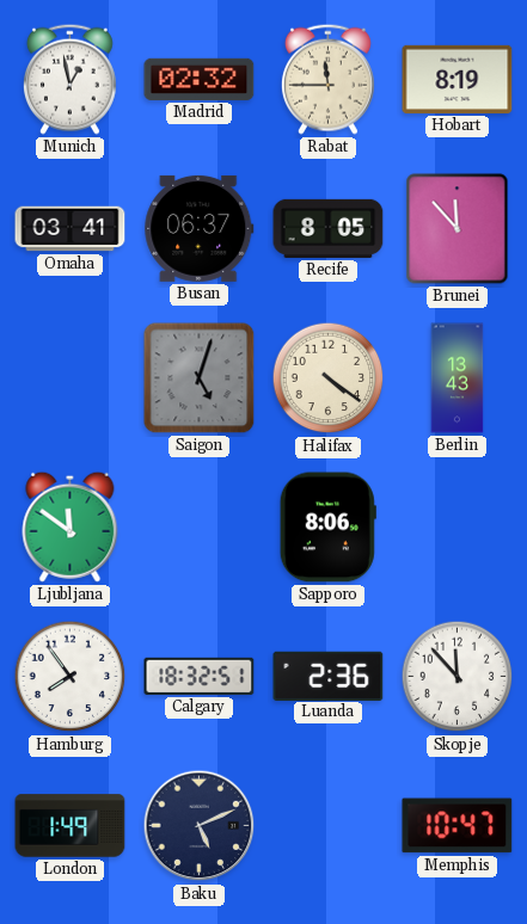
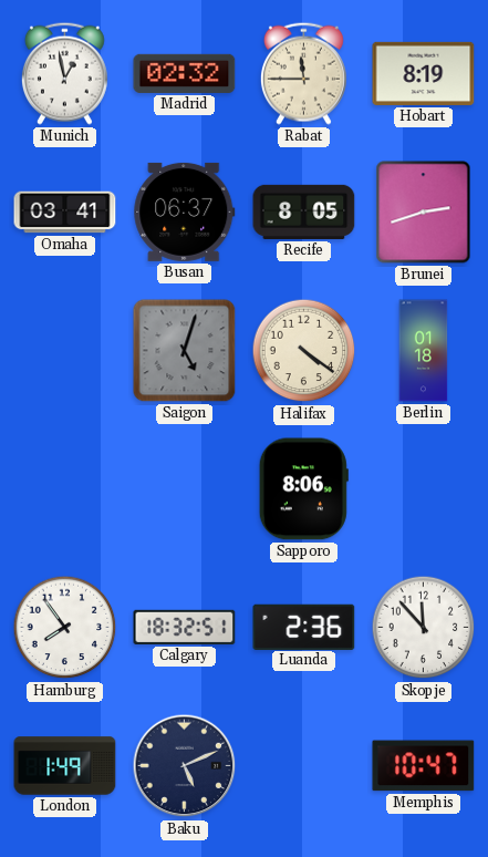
Brunei: 11:53 -> 2:42 (424, 213)
Berlin: 13:43 -> 01:18 (424, 351)
Ljubljana: 11:51 -> none (71, 526)
